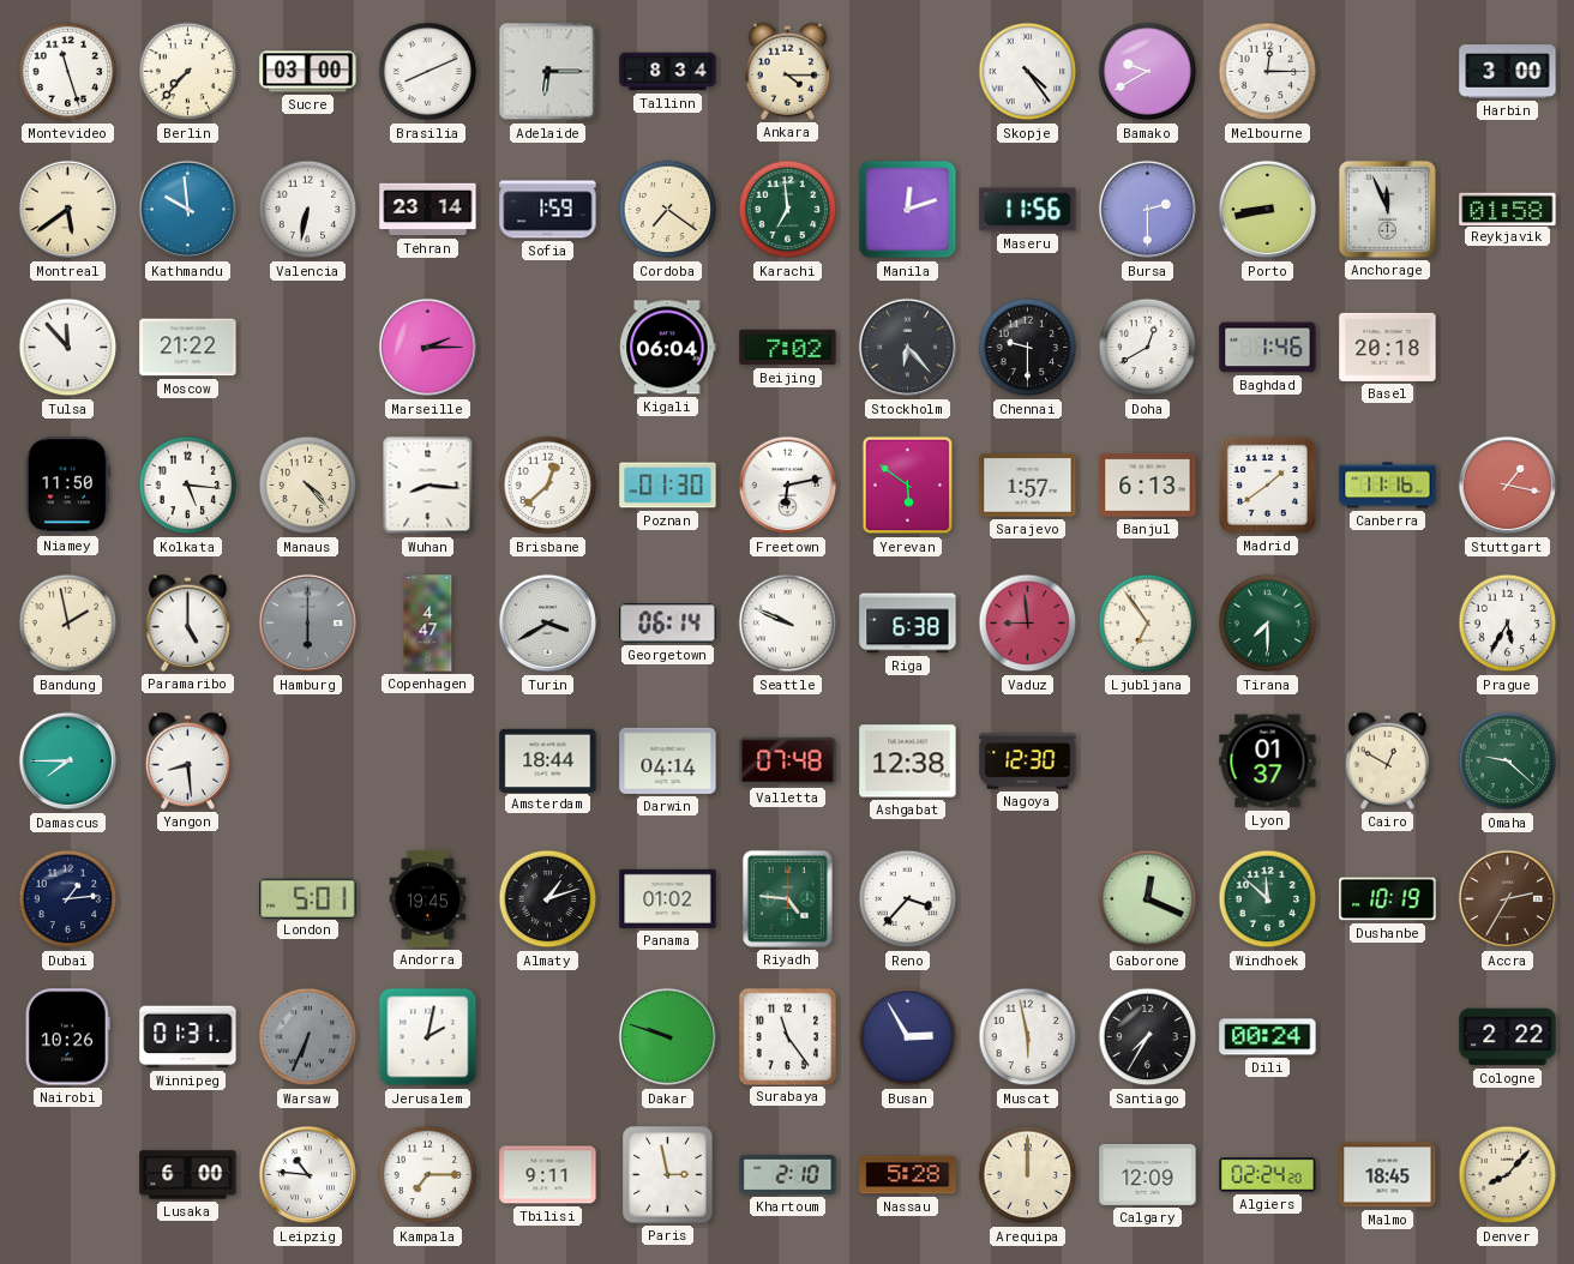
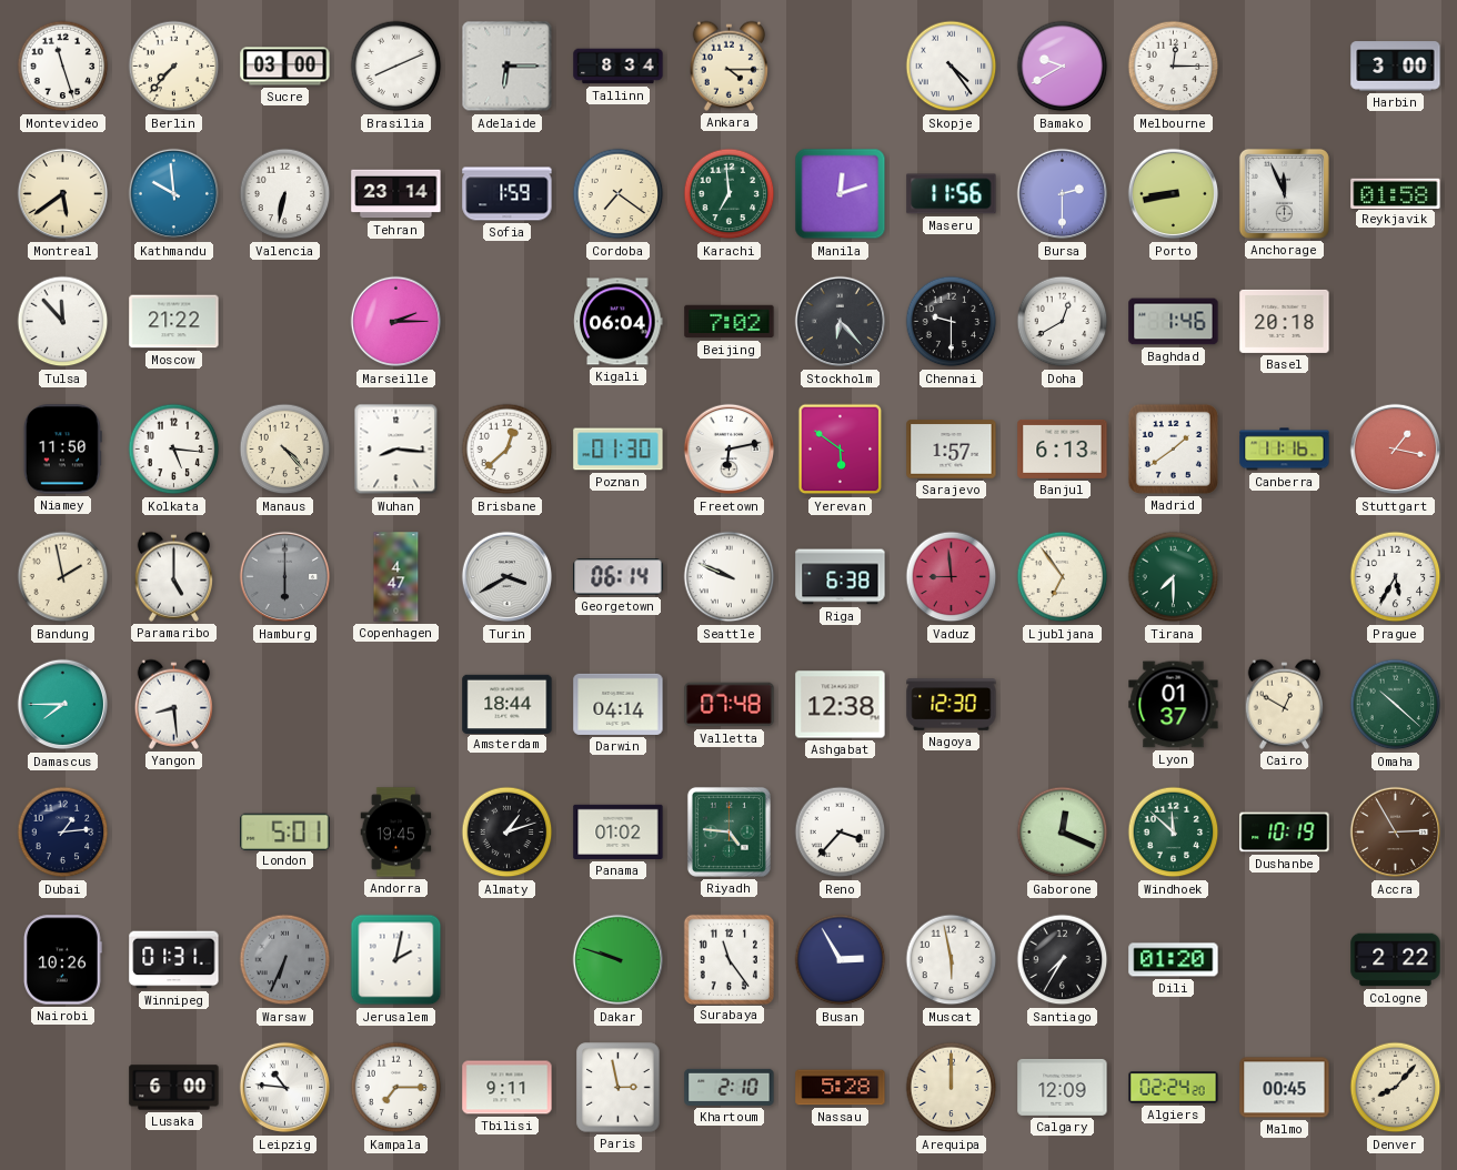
Omaha: 9:22 -> 10:22 (1396, 705)
Accra: 2:35 -> 2:55 (1396, 833)
Dili: 00:24 -> 01:20 (1174, 960)
Malmo: 18:45 -> 00:45 (1285, 1088)
